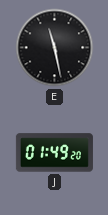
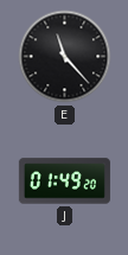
E: 11:28 -> 11:23 (65, 57)
